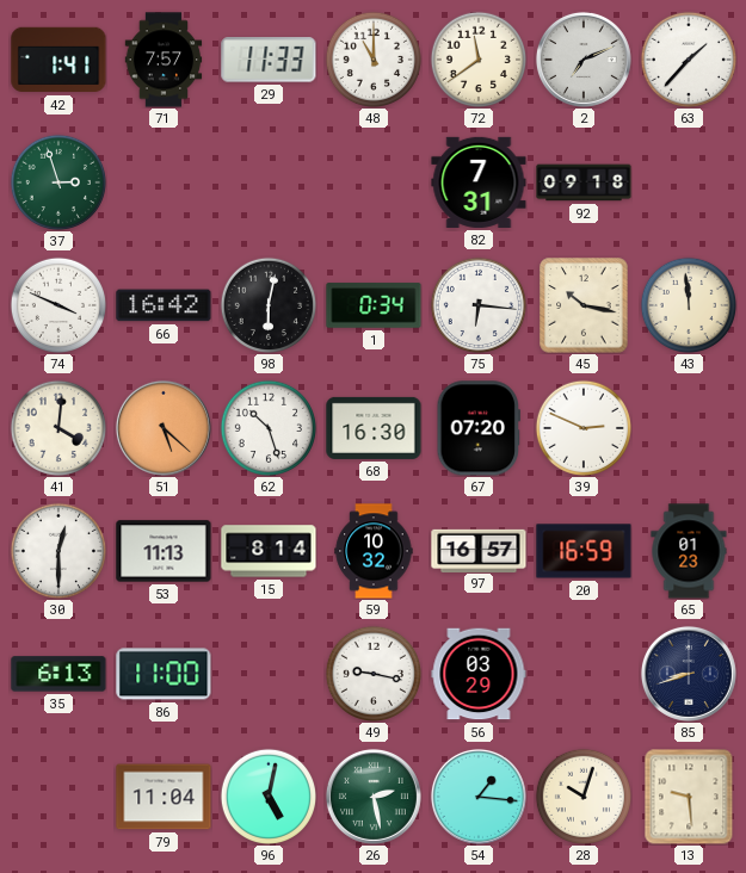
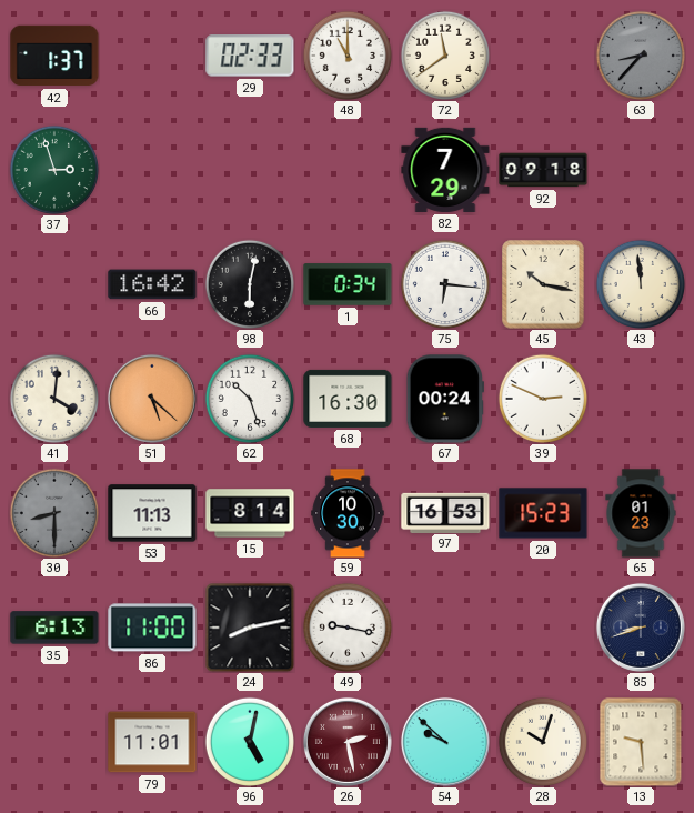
42: 1:41 -> 1:37 (54, 56)
71: 7:57 -> none (164, 60)
29: 11:33 -> 02:33 (250, 56)
2: 7:11 -> none (584, 60)
63: 1:37 -> 8:37 (640, 54)
63 dial: white -> grey (640, 54)
82: 7:31 -> 7:29 (445, 170)
74: 3:49 -> none (57, 304)
67: 07:20 -> 00:24 (444, 399)
30: 12:30 -> 8:30 (53, 512)
30 dial: white -> grey (53, 512)
59: 10:32 -> 10:30 (348, 513)
97: 16:57 -> 16:53 (445, 512)
20: 16:59 -> 15:23 (543, 513)
24: none -> 8:13 (250, 628)
56: 03:29 -> none (479, 674)
79: 11:04 -> 11:01 (152, 742)
26 dial: green -> burgundy (348, 742)
54: 1:16 -> 9:52 (445, 742)
